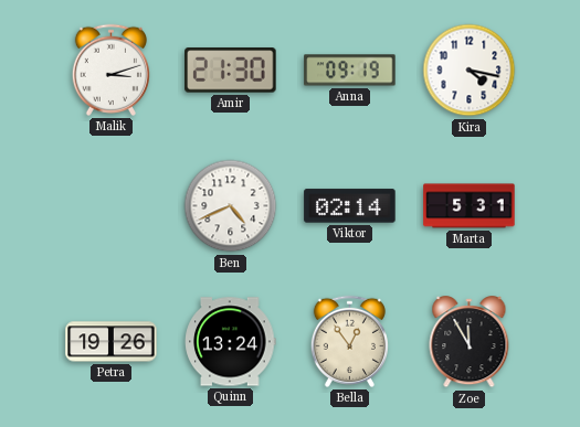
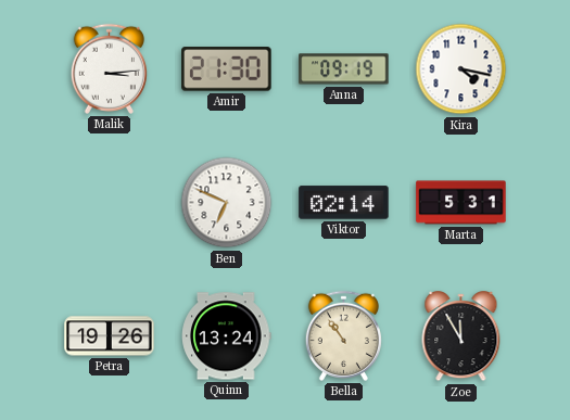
Malik: 3:12 -> 3:14 (109, 68)
Ben: 4:41 -> 6:49 (227, 203)
Bella: 12:54 -> 10:54 (343, 335)
